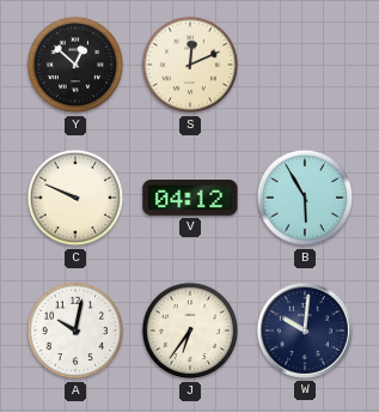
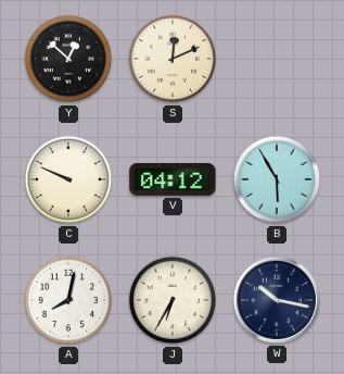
A: 10:02 -> 8:02 (68, 300)
J: 6:36 -> 6:35 (173, 300)
W: 10:01 -> 10:17 (277, 300)
